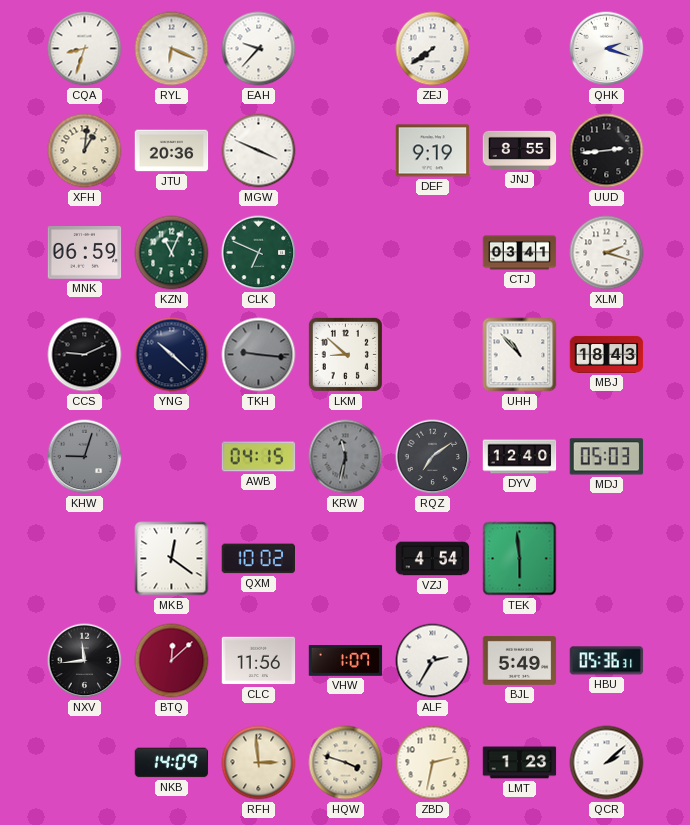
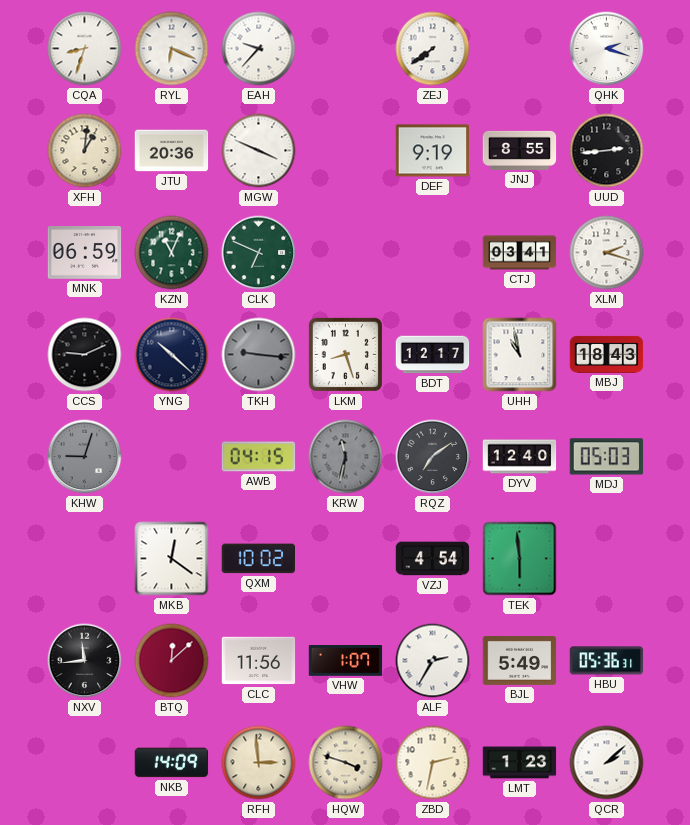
LKM: 8:52 -> 8:27 (345, 354)
BDT: none -> 12:17 (433, 355)
UHH: 10:53 -> 10:58 (520, 355)
